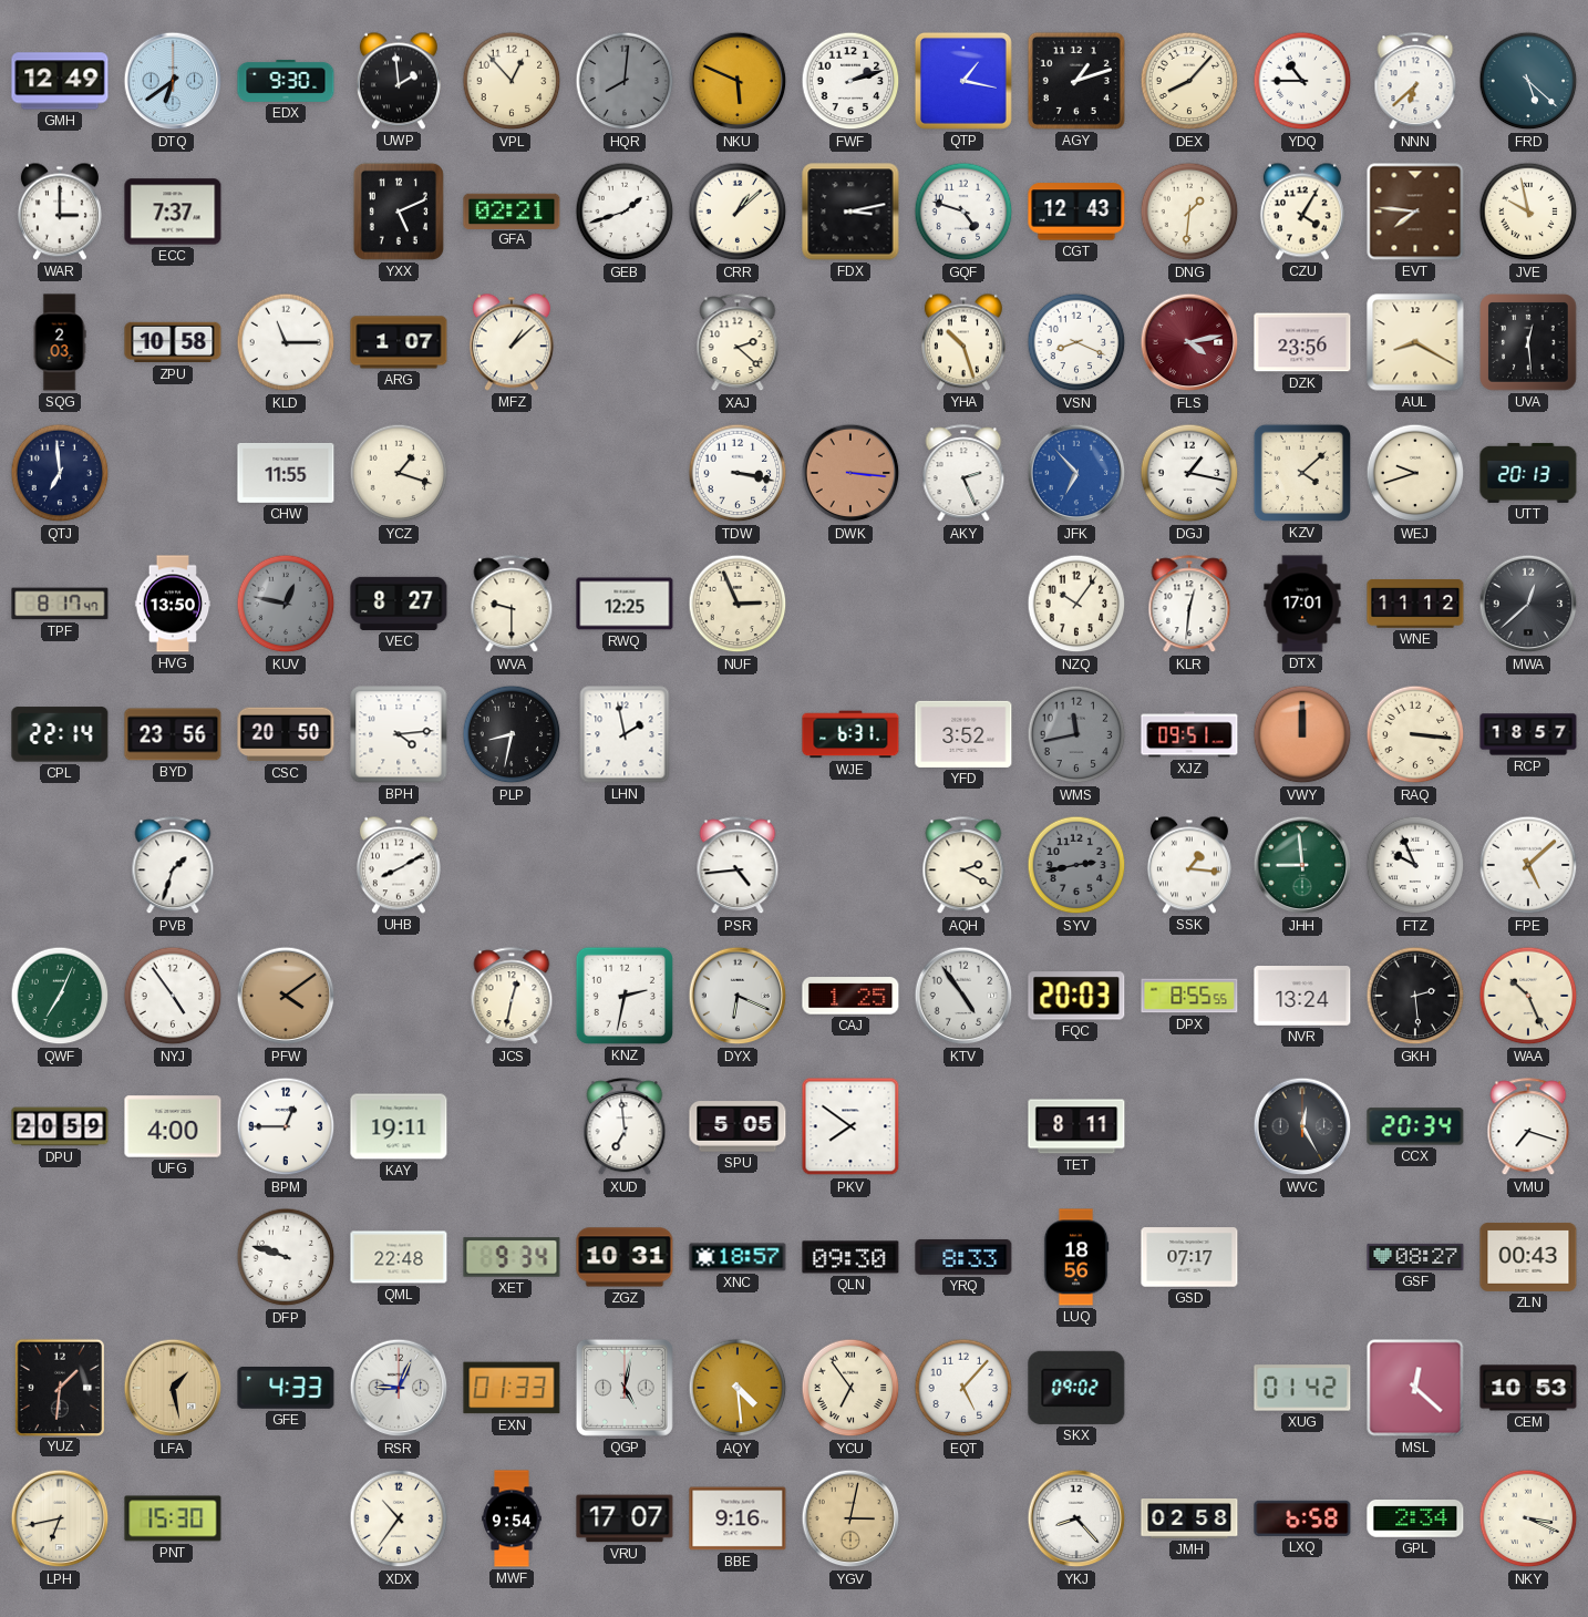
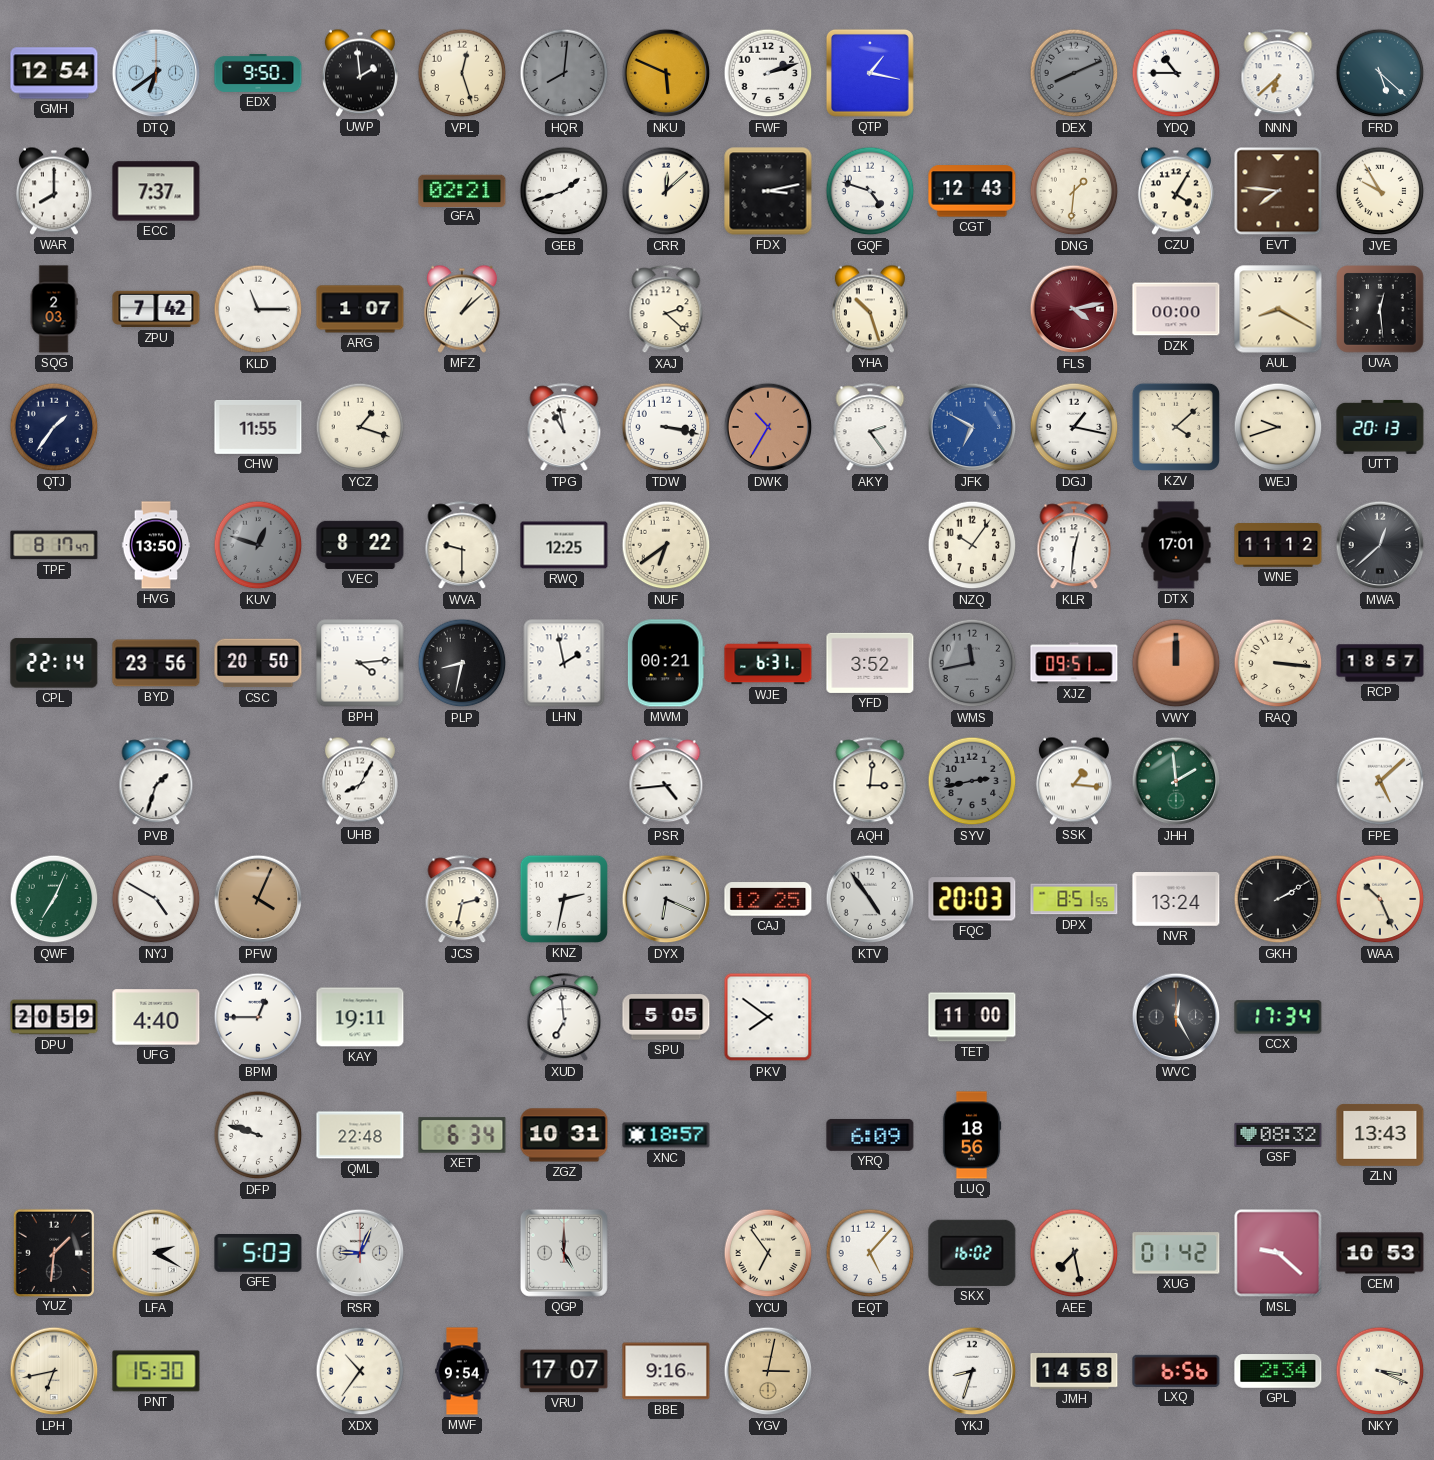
GMH: 12:49 -> 12:54 (54, 73)
EDX: 9:30 -> 9:50 (258, 73)
VPL: 12:53 -> 12:27 (462, 73)
AGY: 1:12 -> none (1076, 81)
DEX: 8:07 -> 8:11 (1074, 73)
DEX dial: cream -> grey (1074, 73)
WAR: 3:00 -> 8:00 (54, 191)
YXX: 5:11 -> none (399, 212)
CRR: 1:08 -> 12:08 (666, 191)
JVE: 9:58 -> 9:55 (1380, 191)
ZPU: 10:58 -> 7:42 (156, 309)
VSN: 8:19 -> none (1076, 342)
DZK: 23:56 -> 00:00 (1176, 309)
QTJ: 6:59 -> 1:36 (54, 427)
TPG: none -> 10:58 (564, 428)
DWK: 3:16 -> 10:35 (768, 427)
AKY: 2:26 -> 2:24 (870, 428)
JFK: 6:53 -> 6:50 (972, 427)
KUV: 12:47 -> 12:48 (258, 545)
VEC: 8:27 -> 8:22 (360, 545)
NUF: 2:56 -> 6:39 (666, 545)
MWM: none -> 00:21 (666, 663)
UHB: 8:10 -> 8:05 (360, 781)
AQH: 2:20 -> 3:01 (870, 782)
JHH: 8:59 -> 1:59 (1176, 781)
FTZ: 9:56 -> none (1415, 865)
NYJ: 4:54 -> 4:50 (156, 899)
PFW: 4:09 -> 4:04 (258, 899)
JCS: 12:32 -> 2:32 (462, 900)
CAJ: 1:25 -> 12:25 (768, 899)
DPX: 8:55 -> 8:51 (1074, 899)
GKH: 2:29 -> 2:10 (1278, 899)
UFG: 4:00 -> 4:40 (156, 1017)
TET: 8:11 -> 11:00 (972, 1017)
CCX: 20:34 -> 17:34 (1278, 1017)
VMU: 7:18 -> none (1528, 1127)
XET: 9:34 -> 6:34 (462, 1135)
QLN: 09:30 -> none (850, 1257)
YRQ: 8:33 -> 6:09 (870, 1135)
GSD: 07:17 -> none (1189, 1257)
GSF: 08:27 -> 08:32 (1278, 1135)
ZLN: 00:43 -> 13:43 (1380, 1135)
LFA: 1:28 -> 2:20 (156, 1253)
LFA dial: champagne -> white (156, 1253)
GFE: 4:33 -> 5:03 (258, 1253)
EXN: 01:33 -> none (512, 1388)
QGP: 5:02 -> 5:00 (564, 1253)
AQY: 4:29 -> none (738, 1388)
SKX: 09:02 -> 16:02 (972, 1253)
AEE: none -> 7:28 (1074, 1253)
MSL: 12:22 -> 9:22 (1278, 1253)
YKJ: 8:23 -> 8:33 (972, 1371)
JMH: 02:58 -> 14:58 (1074, 1372)
LXQ: 6:58 -> 6:56 (1176, 1371)
